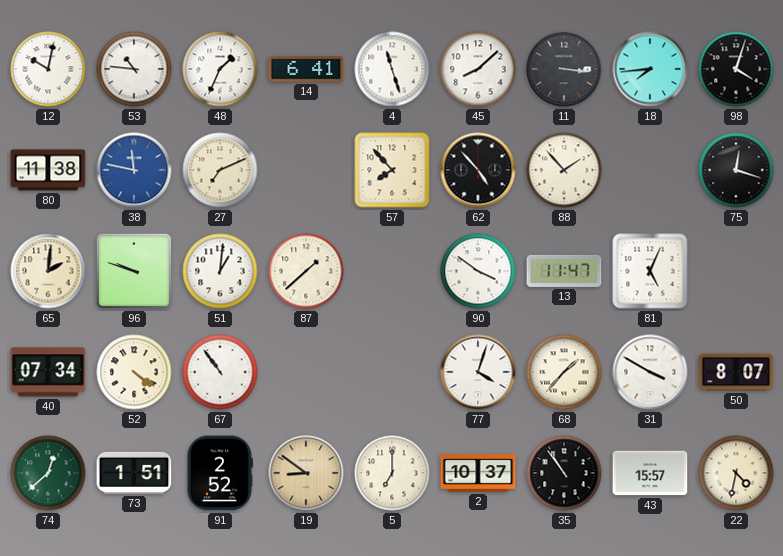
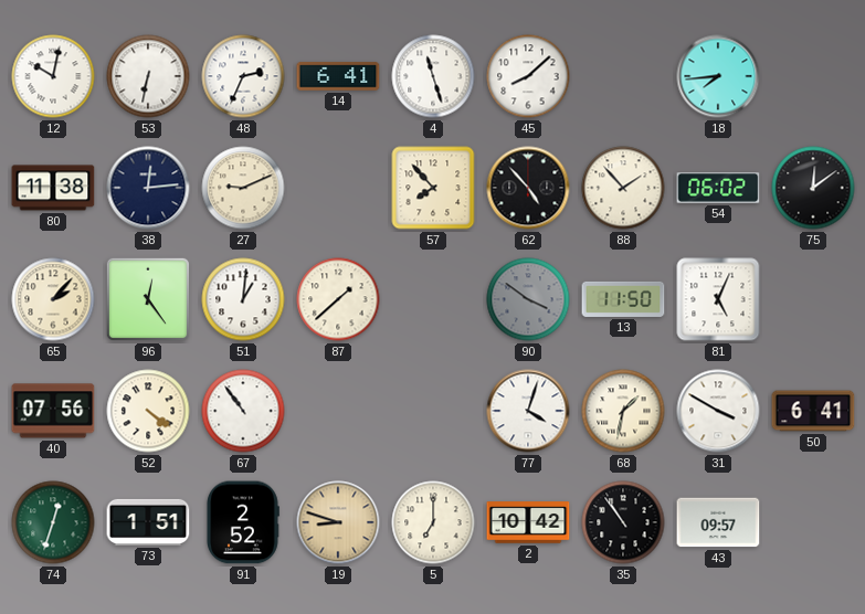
53: 10:46 -> 6:32 (148, 76)
48: 1:34 -> 2:34 (243, 76)
11: 3:16 -> none (564, 69)
98: 4:03 -> none (736, 69)
38: 11:47 -> 12:14 (148, 188)
38 dial: blue -> navy (148, 188)
27: 7:11 -> 9:11 (243, 188)
54: none -> 06:02 (718, 188)
75: 12:18 -> 12:09 (813, 188)
65: 2:01 -> 2:07 (53, 299)
96: 9:48 -> 12:24 (148, 299)
90 dial: white -> grey (528, 299)
13: 11:47 -> 11:50 (623, 299)
40: 07:34 -> 07:56 (53, 411)
68: 1:37 -> 1:32 (623, 411)
50: 8:07 -> 6:41 (813, 411)
74: 12:38 -> 12:33 (53, 522)
19: 8:51 -> 8:48 (338, 522)
2: 10:37 -> 10:42 (528, 522)
43: 15:57 -> 09:57 (718, 522)
22: 4:32 -> none (736, 473)
